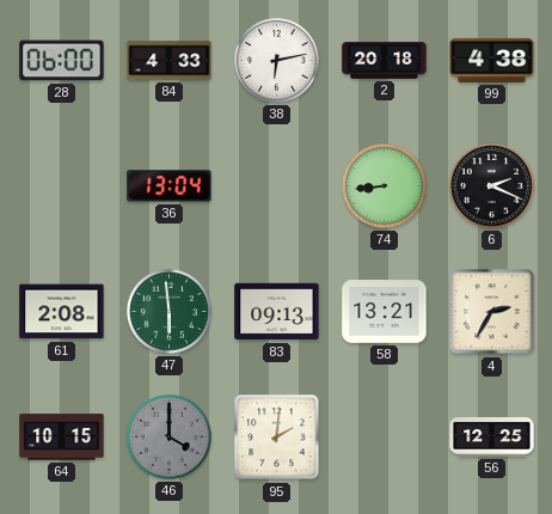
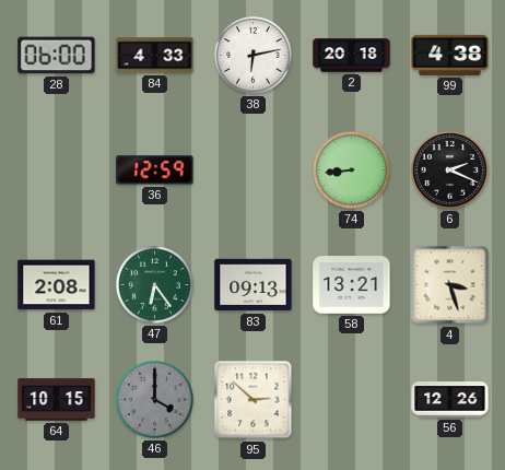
36: 13:04 -> 12:59 (155, 171)
47: 5:59 -> 6:24 (155, 285)
4: 2:35 -> 3:27 (450, 285)
95: 2:01 -> 2:52 (254, 400)
56: 12:25 -> 12:26 (450, 400)
